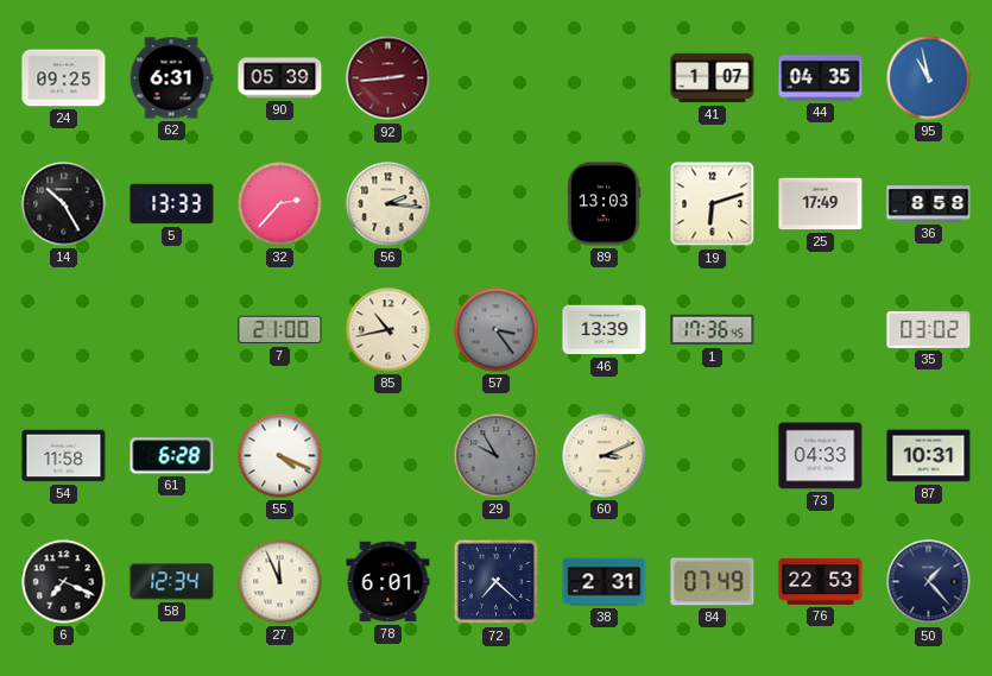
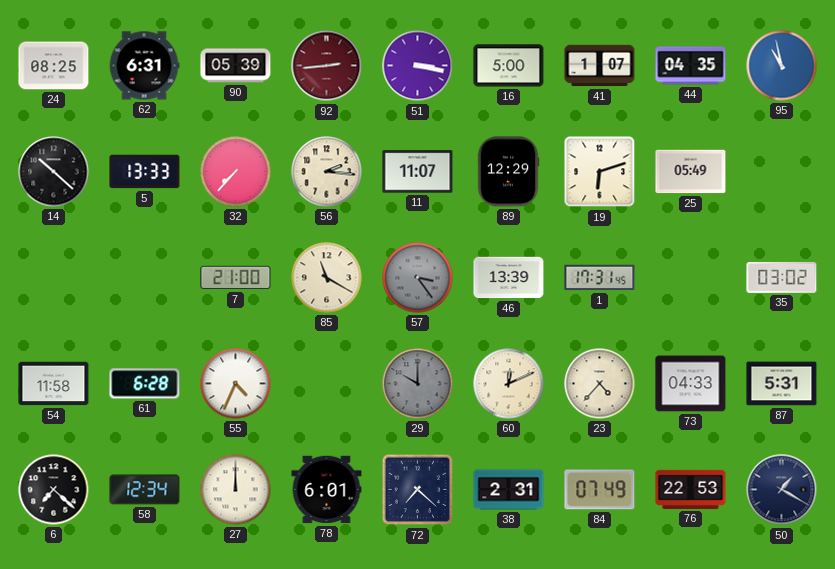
24: 09:25 -> 08:25 (54, 66)
51: none -> 3:17 (418, 66)
16: none -> 5:00 (509, 66)
14: 10:25 -> 10:22 (54, 172)
32: 2:37 -> 7:37 (236, 172)
11: none -> 11:07 (418, 172)
89: 13:03 -> 12:29 (508, 172)
25: 17:49 -> 05:49 (691, 172)
36: 8:58 -> none (929, 204)
85: 10:43 -> 11:20 (327, 278)
1: 17:36 -> 17:31 (600, 278)
55: 4:19 -> 4:34 (236, 384)
29: 9:55 -> 10:00 (418, 384)
60: 3:11 -> 12:11 (509, 384)
23: none -> 4:37 (600, 384)
87: 10:31 -> 5:31 (782, 384)
6: 7:19 -> 7:22 (54, 490)
27: 11:56 -> 12:00 (236, 490)
50: 1:23 -> 1:20 (782, 490)
